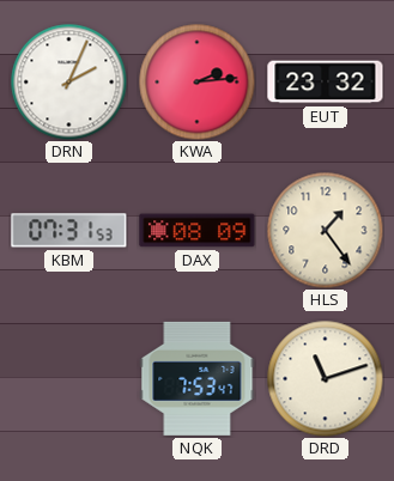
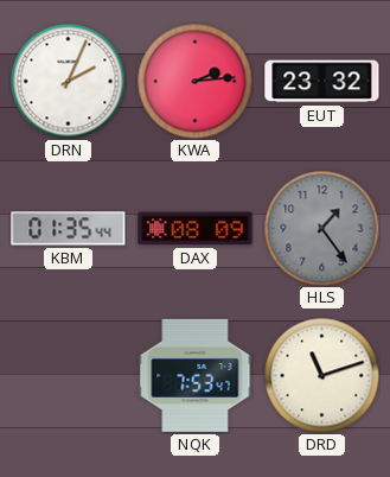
KBM: 07:31 -> 01:35 (69, 229)
HLS dial: cream -> grey (321, 228)
